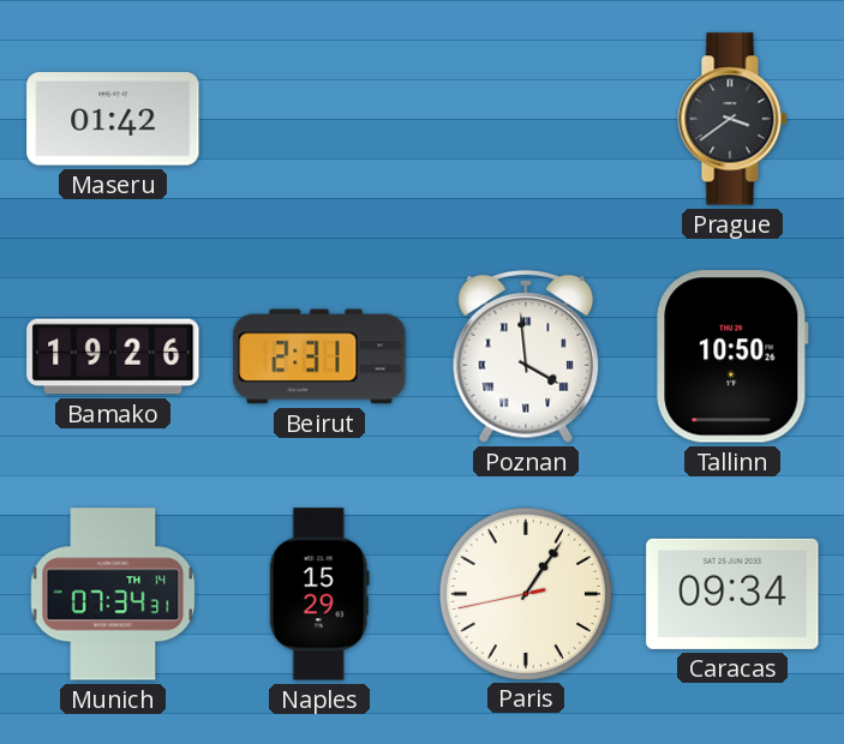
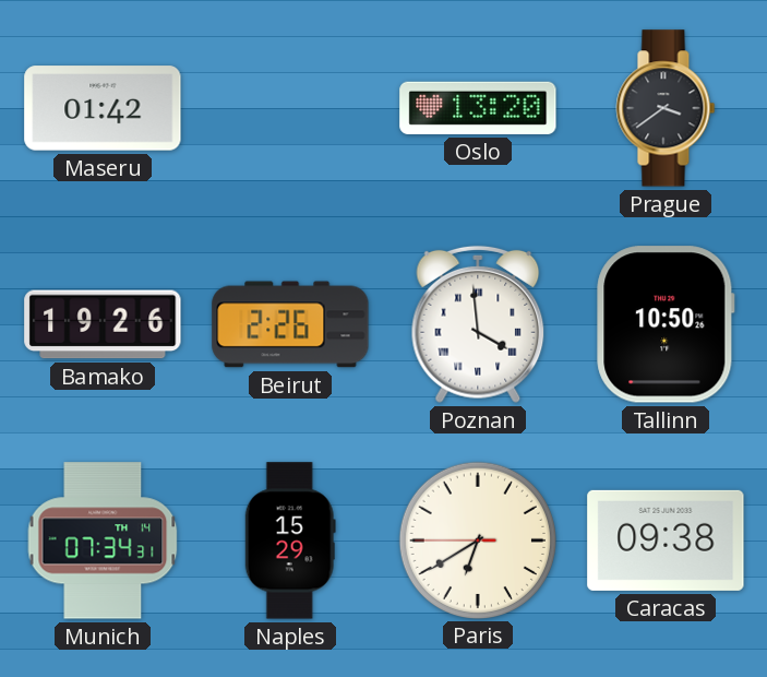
Oslo: none -> 13:20 (478, 108)
Beirut: 2:31 -> 2:26 (290, 324)
Paris: 1:05 -> 6:39 (477, 539)
Caracas: 09:34 -> 09:38 (666, 541)
